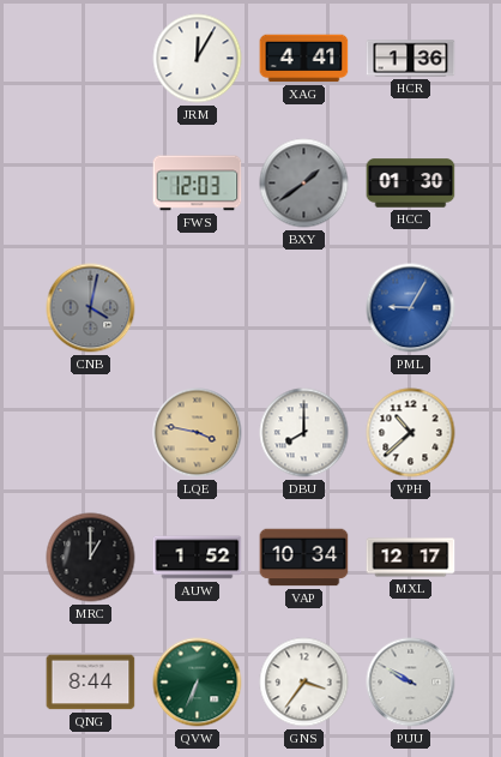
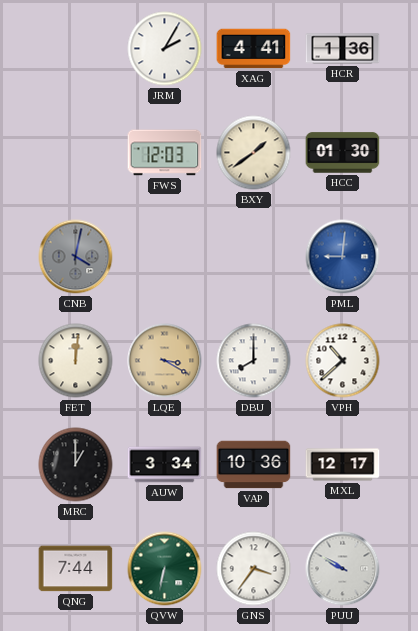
JRM: 12:05 -> 2:05 (165, 49)
BXY dial: grey -> cream (254, 153)
PML: 9:05 -> 9:01 (343, 257)
FET: none -> 12:01 (76, 361)
LQE: 3:47 -> 3:20 (165, 361)
AUW: 1:52 -> 3:34 (165, 465)
VAP: 10:34 -> 10:36 (254, 465)
QNG: 8:44 -> 7:44 (76, 569)
QVW: 6:34 -> 6:32 (165, 569)
